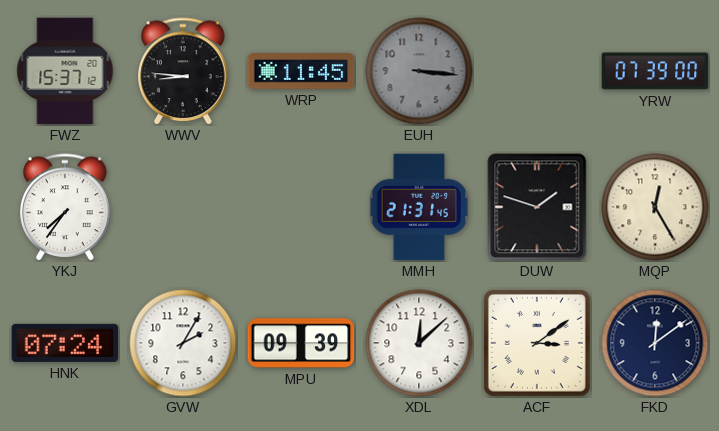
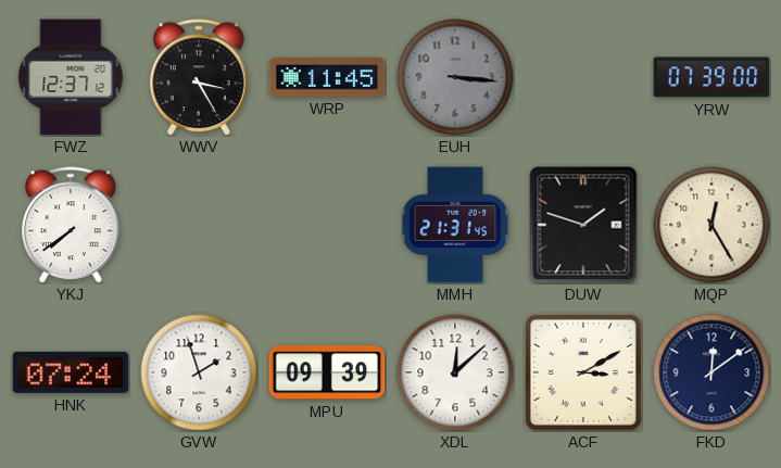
FWZ: 15:37 -> 12:37 (71, 77)
WWV: 8:46 -> 3:25 (199, 77)
YKJ: 7:36 -> 7:39 (71, 225)
GVW: 2:05 -> 1:57 (199, 372)
ACF: 3:09 -> 3:10 (583, 372)
